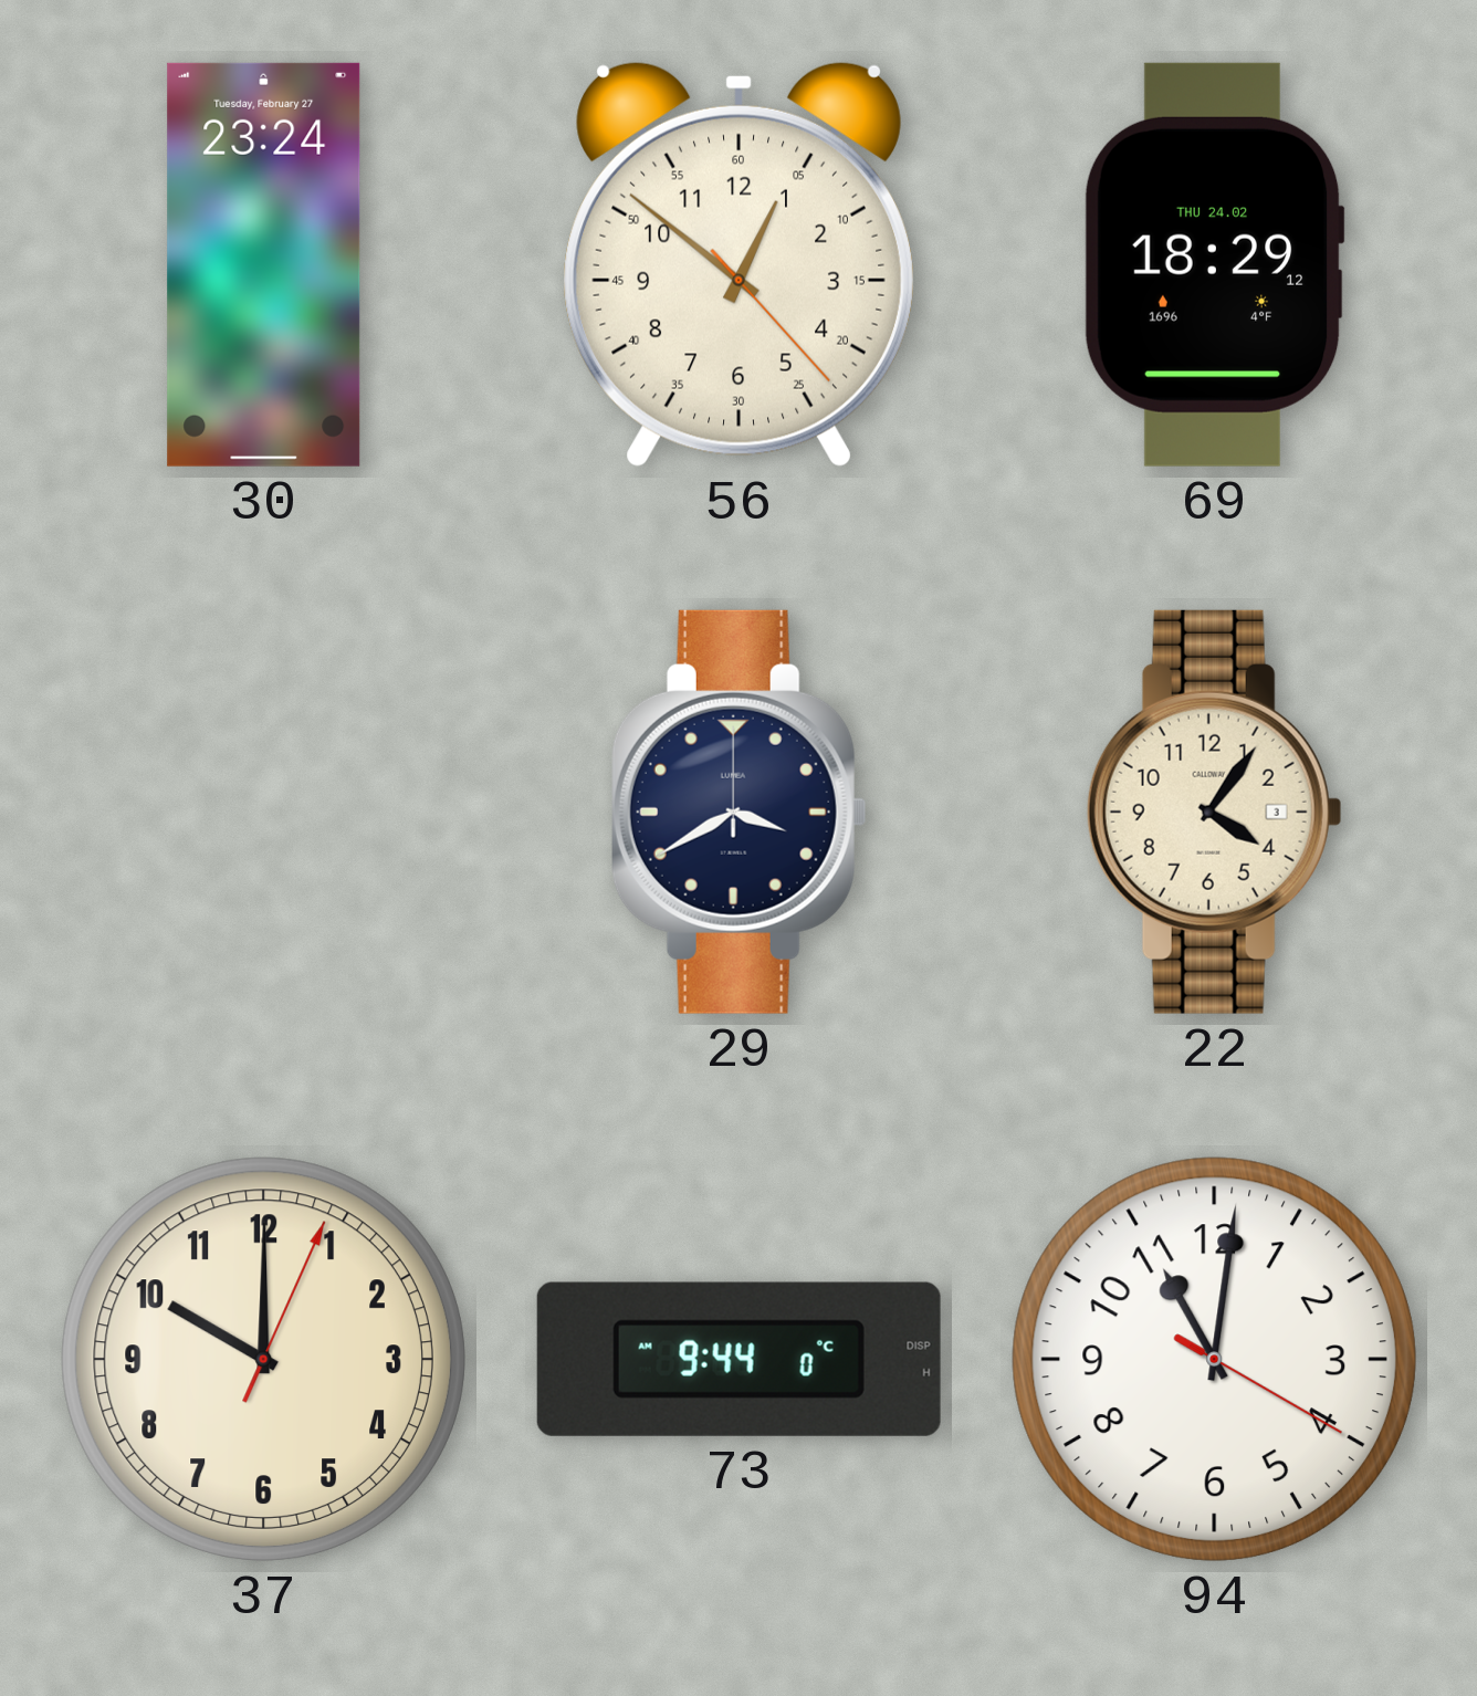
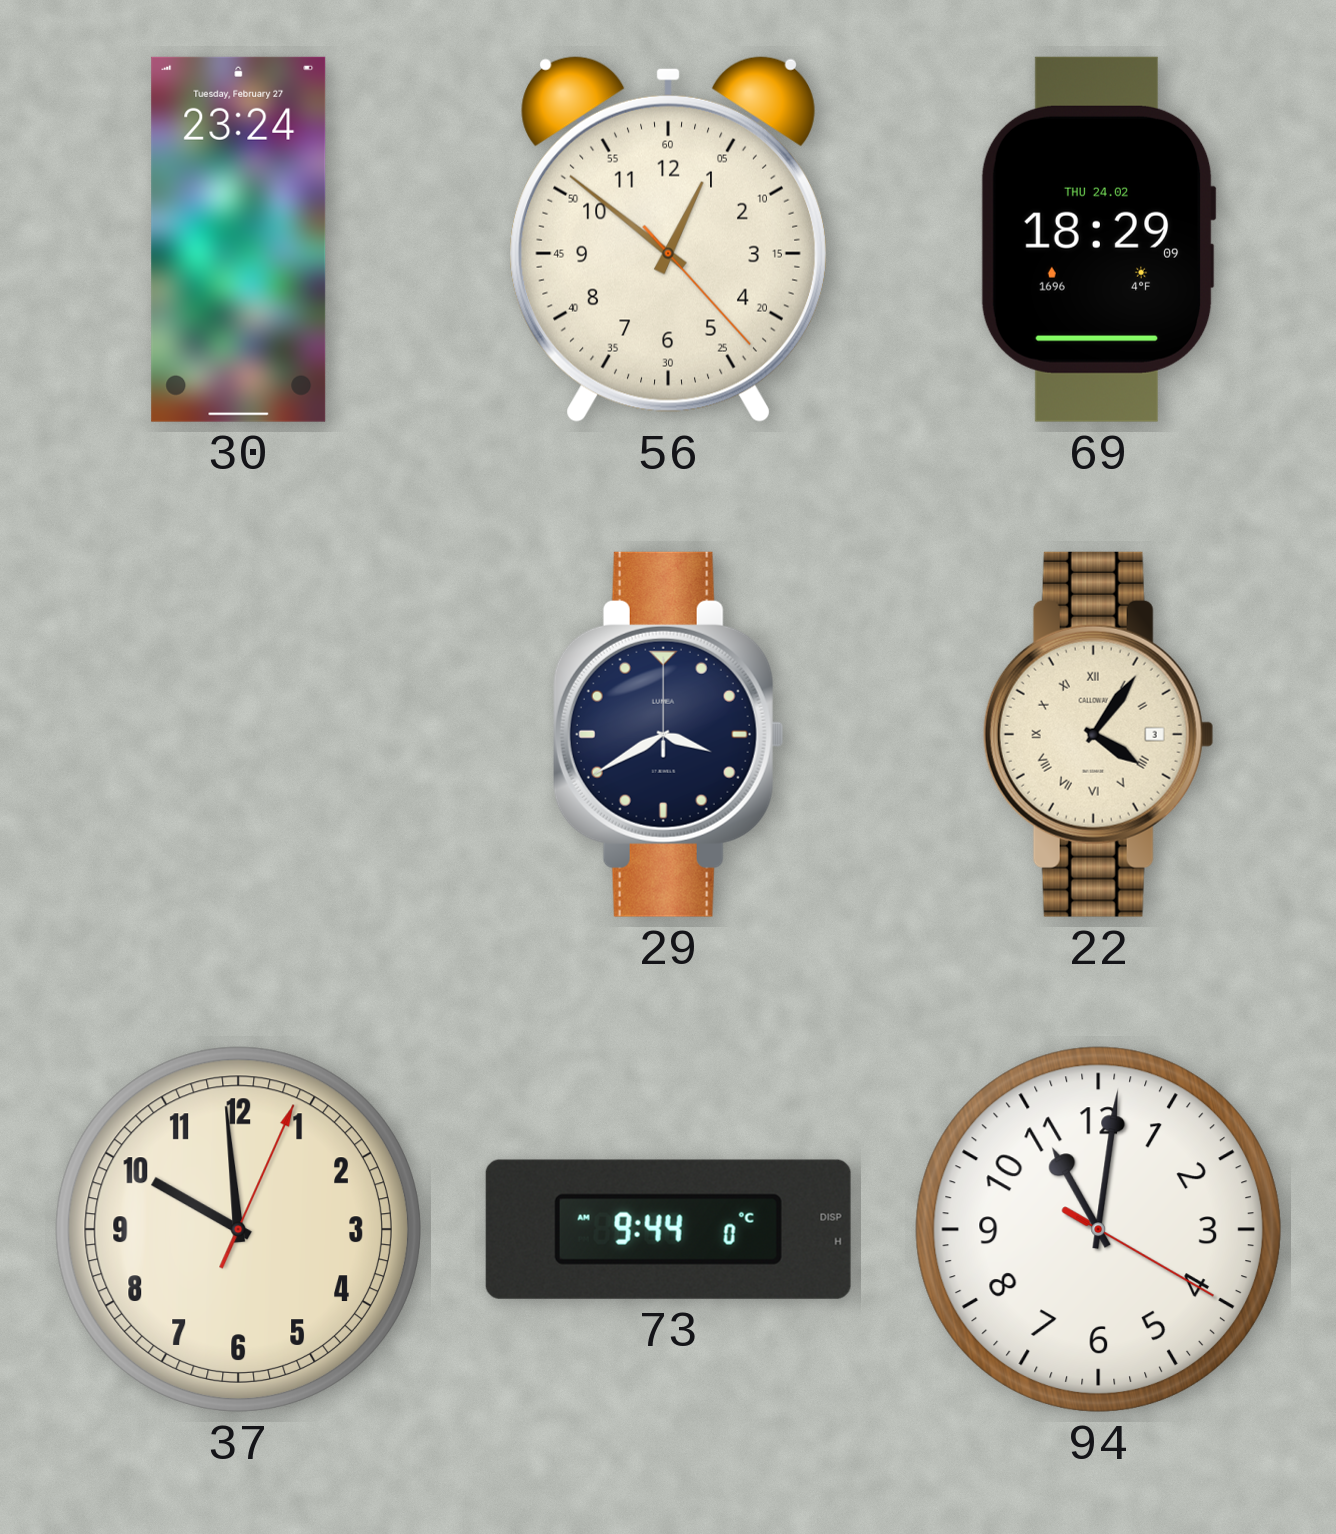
69: 18:29:12 -> 18:29:09 (1098, 239)
22 numerals: Arabic -> Roman (1098, 734)
37: 10:00 -> 9:59 (238, 1229)
